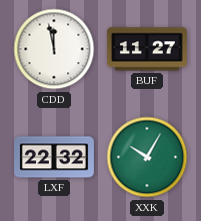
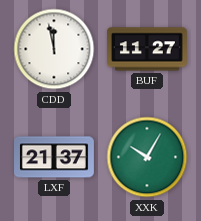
LXF: 22:32 -> 21:37 (55, 157)
